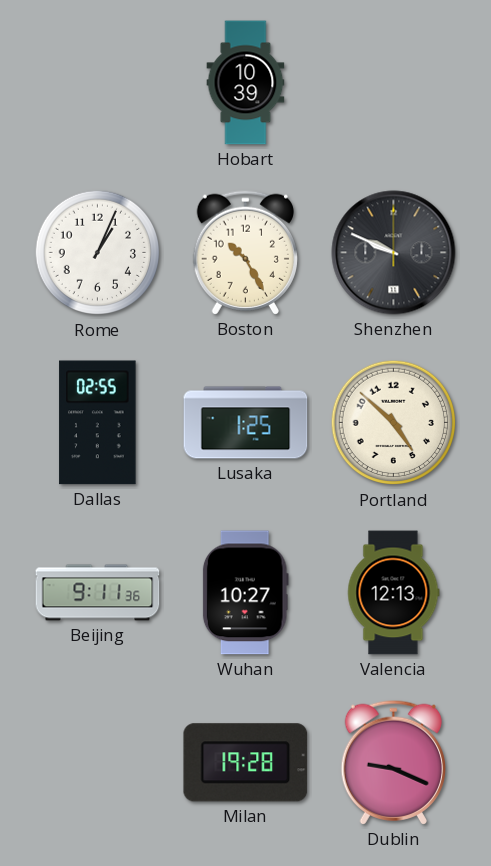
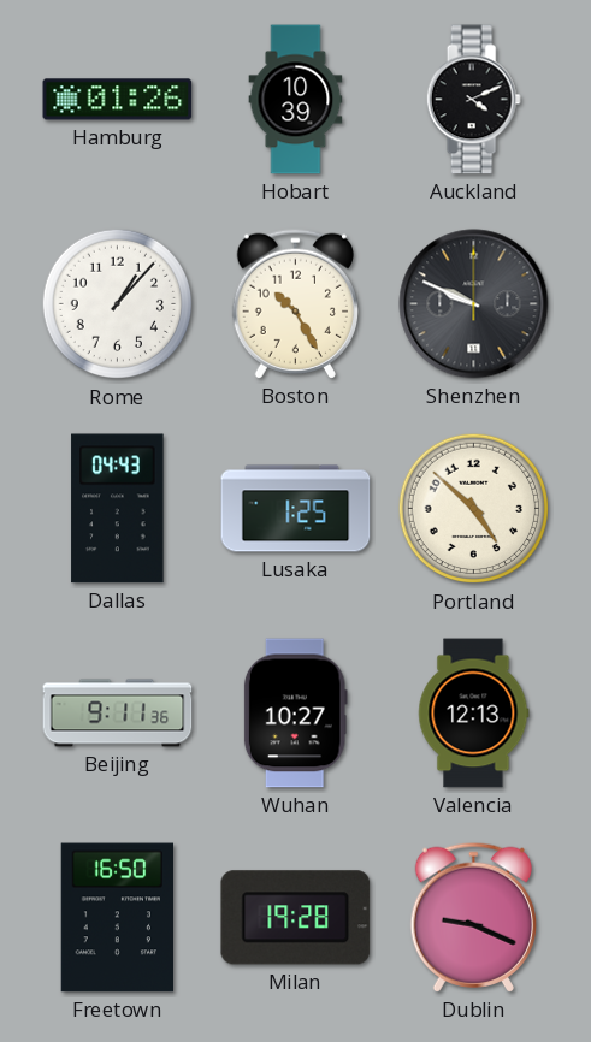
Hamburg: none -> 01:26 (118, 100)
Auckland: none -> 4:11 (473, 100)
Rome: 1:04 -> 1:07 (118, 304)
Dallas: 02:55 -> 04:43 (118, 509)
Freetown: none -> 16:50 (117, 918)
